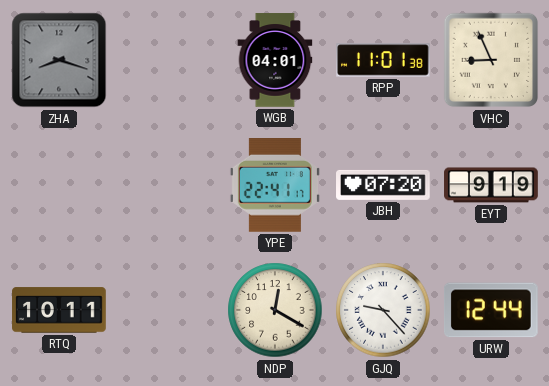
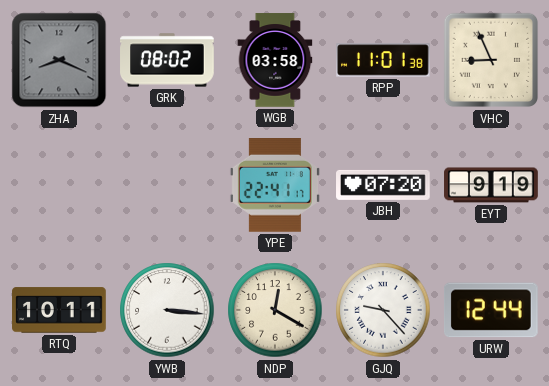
ZHA: 8:18 -> 8:19 (59, 60)
GRK: none -> 08:02 (167, 60)
WGB: 04:01 -> 03:58 (275, 60)
YWB: none -> 3:16 (167, 310)
